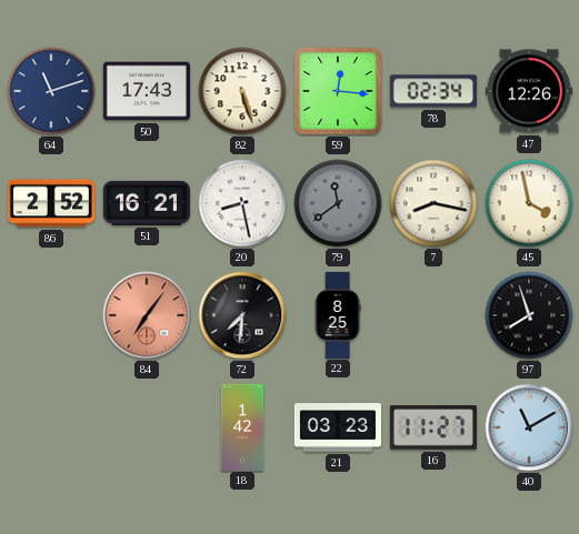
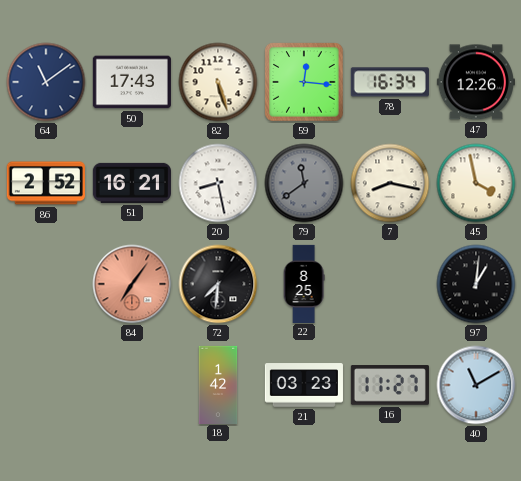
64: 11:12 -> 11:09 (46, 82)
78: 02:34 -> 16:34 (390, 82)
97: 7:57 -> 1:01 (476, 284)
